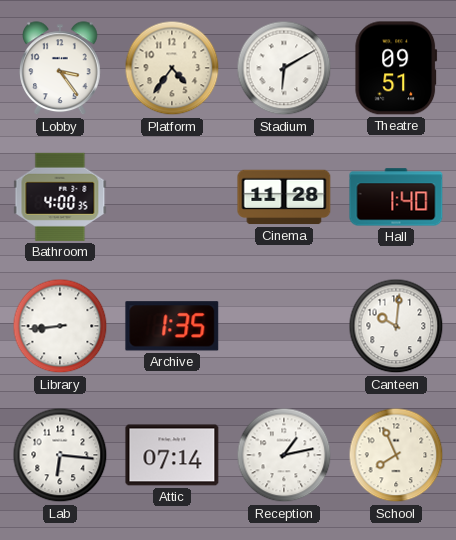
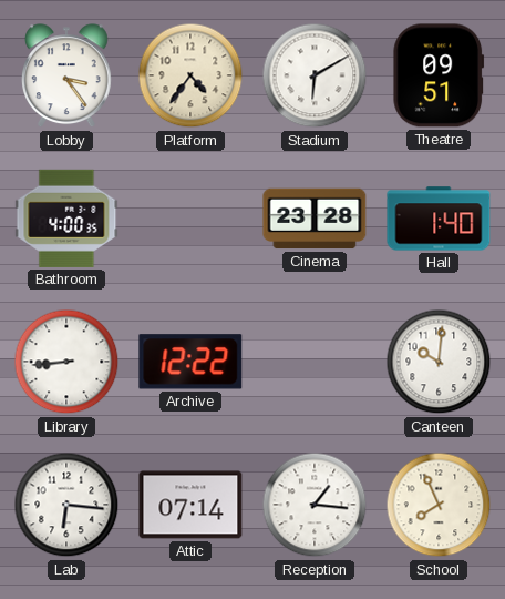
Cinema: 11:28 -> 23:28 (315, 219)
Archive: 1:35 -> 12:22 (190, 362)
Reception: 1:13 -> 1:16 (315, 505)
